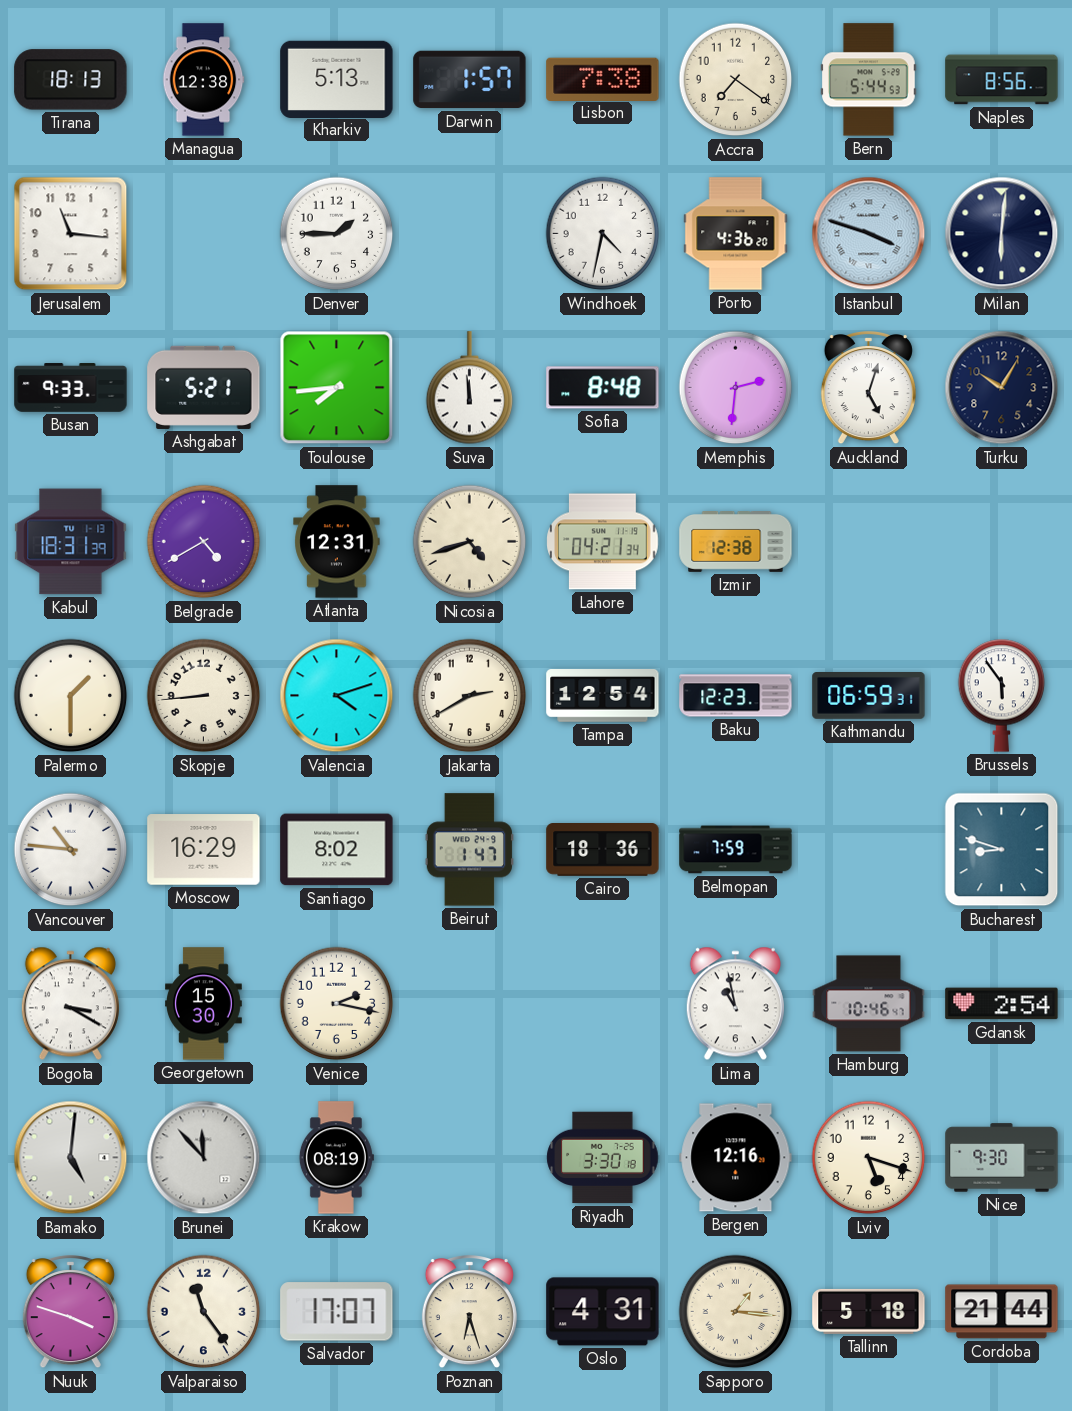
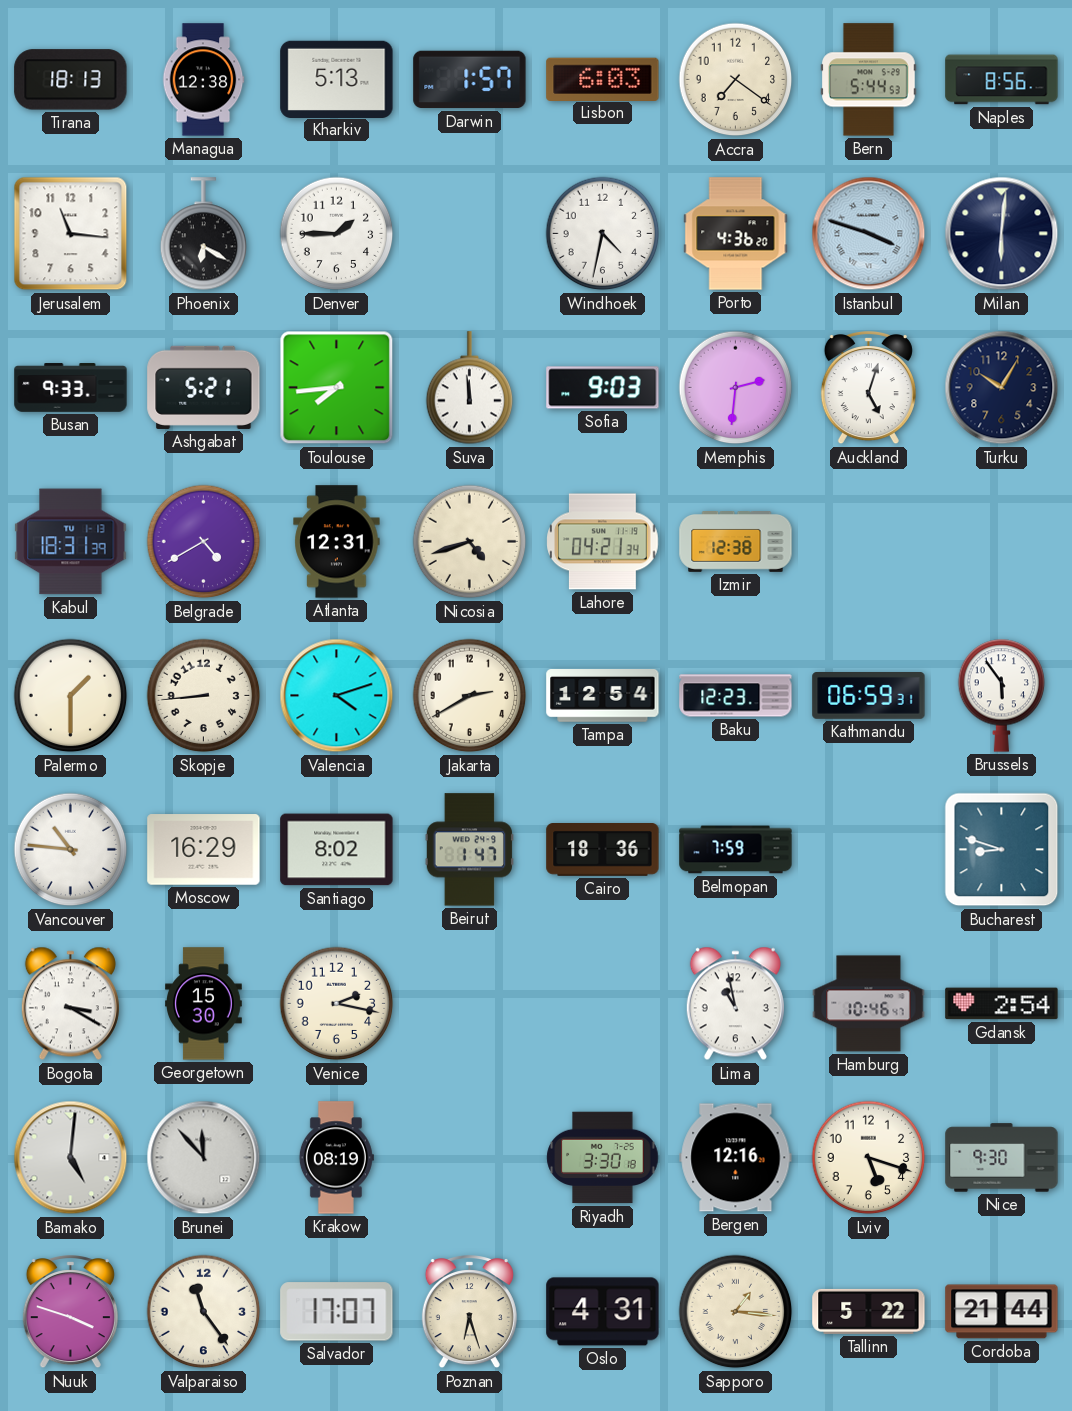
Lisbon: 7:38 -> 6:03 (603, 79)
Phoenix: none -> 6:20 (204, 234)
Sofia: 8:48 -> 9:03 (603, 388)
Tallinn: 5:18 -> 5:22 (869, 1311)
